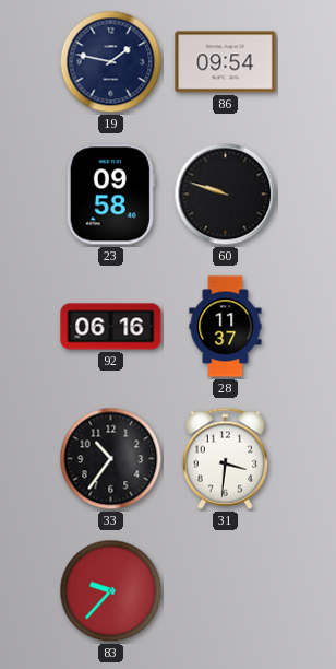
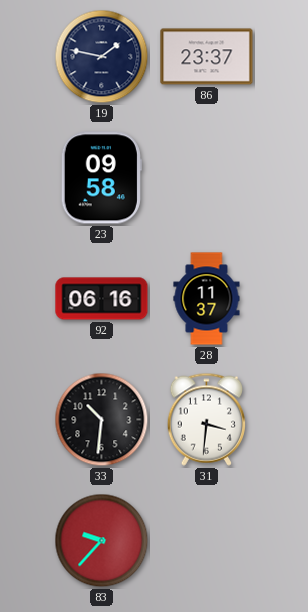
86: 09:54 -> 23:37 (207, 57)
60: 9:48 -> none (226, 195)
33: 10:36 -> 10:31 (102, 420)
